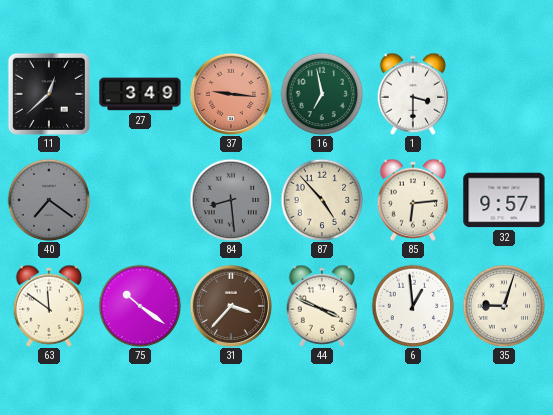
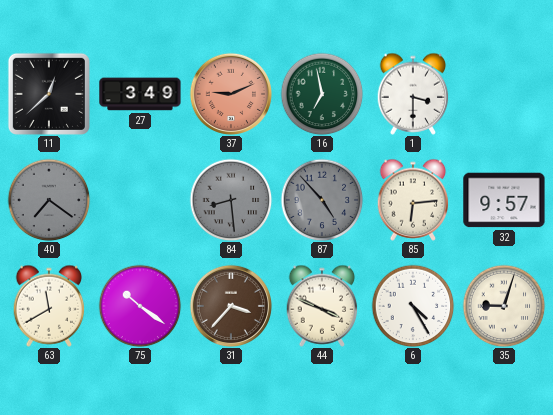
37: 9:16 -> 9:11 (230, 93)
87 dial: cream -> grey (322, 200)
63: 11:51 -> 11:40 (49, 306)
6: 12:59 -> 4:25 (413, 306)
